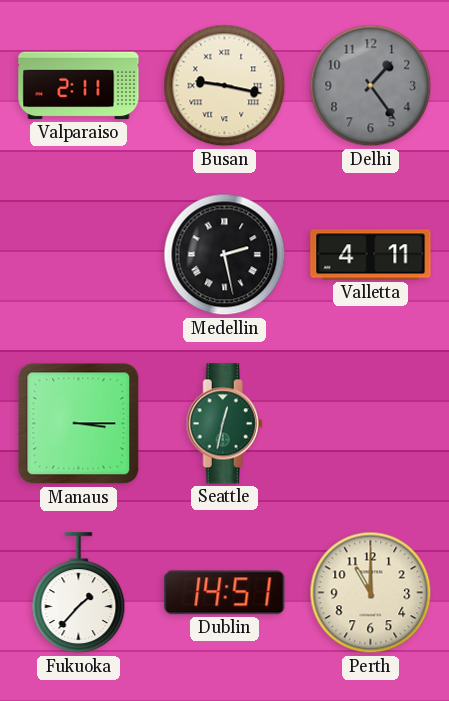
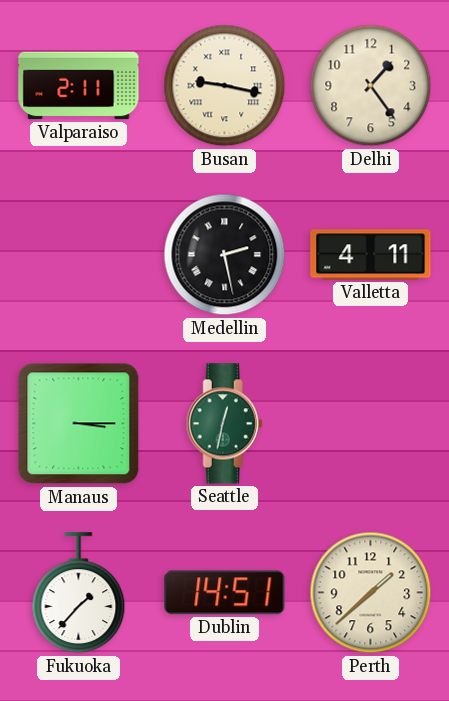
Delhi dial: grey -> cream (371, 86)
Perth: 11:00 -> 1:38 (371, 593)
